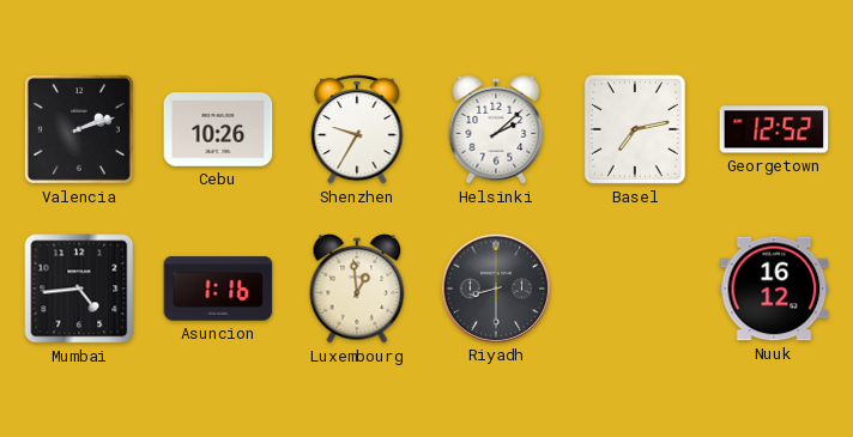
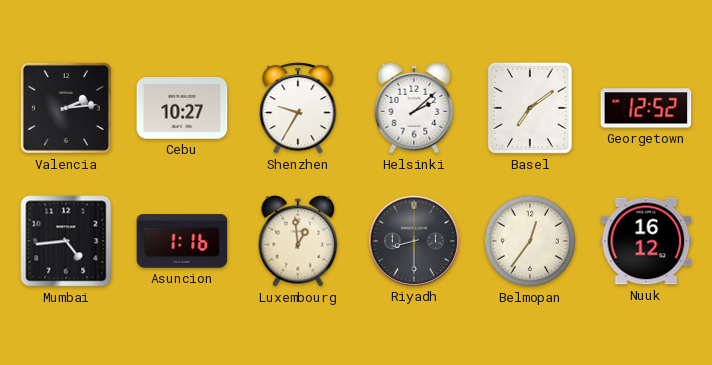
Valencia: 2:12 -> 2:14 (66, 108)
Cebu: 10:26 -> 10:27 (182, 108)
Basel: 7:13 -> 7:09 (530, 108)
Belmopan: none -> 12:36 (530, 241)
